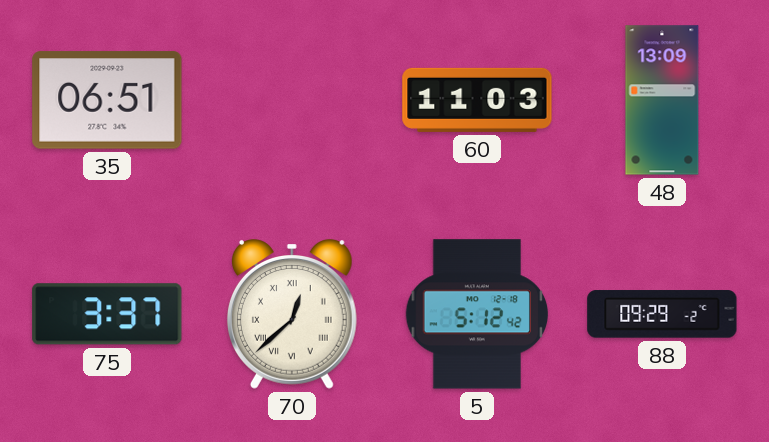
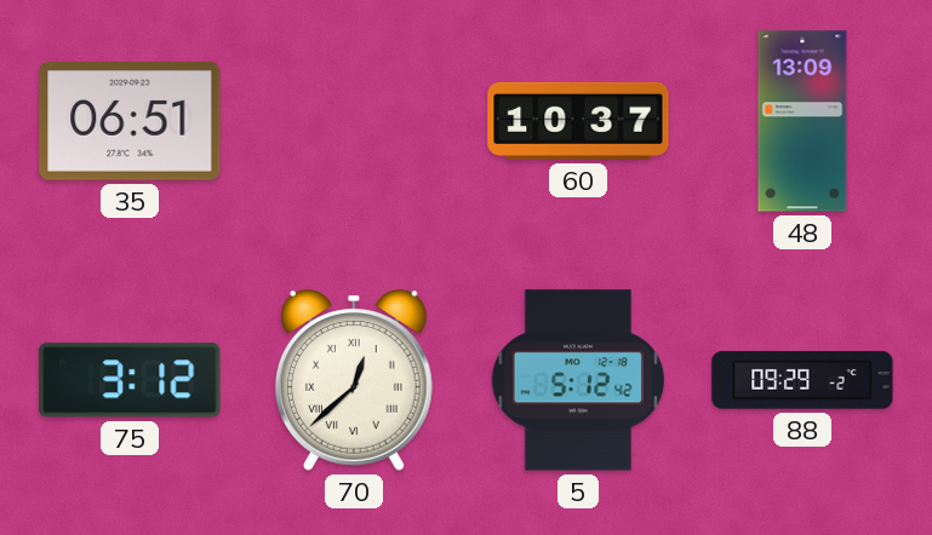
60: 11:03 -> 10:37 (578, 121)
75: 3:37 -> 3:12 (130, 380)
